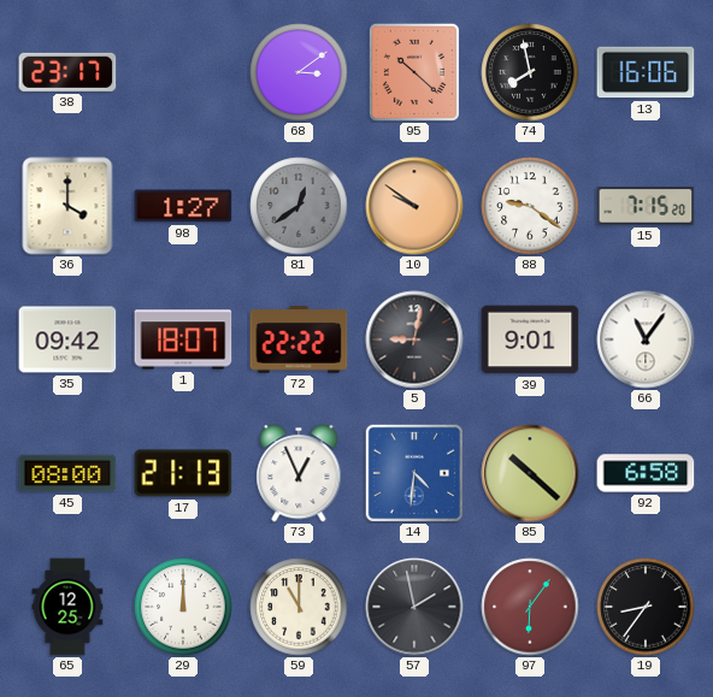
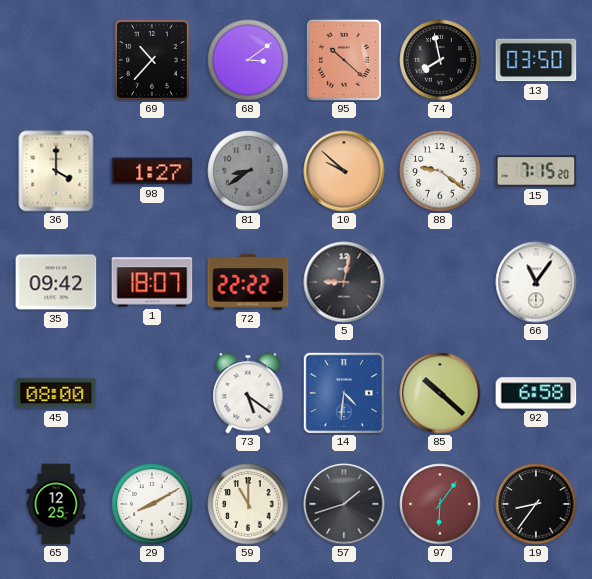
38: 23:17 -> none (67, 72)
69: none -> 10:37 (152, 60)
13: 16:06 -> 03:50 (536, 60)
81: 12:39 -> 8:39 (248, 171)
10: 9:51 -> 9:52 (344, 171)
39: 9:01 -> none (530, 339)
17: 21:13 -> none (183, 473)
73: 12:56 -> 5:21 (248, 393)
29: 12:00 -> 8:10 (152, 504)
57: 1:58 -> 1:42 (344, 504)
